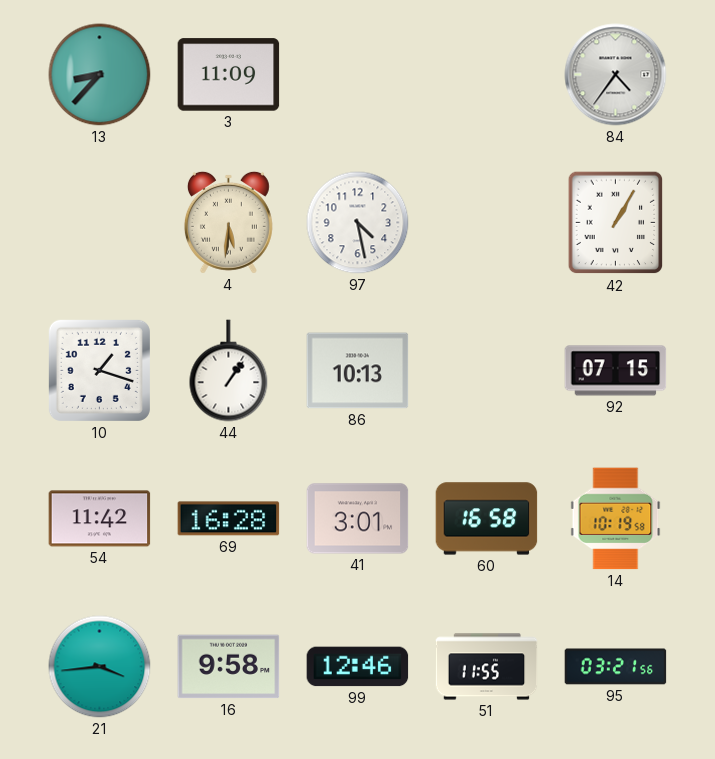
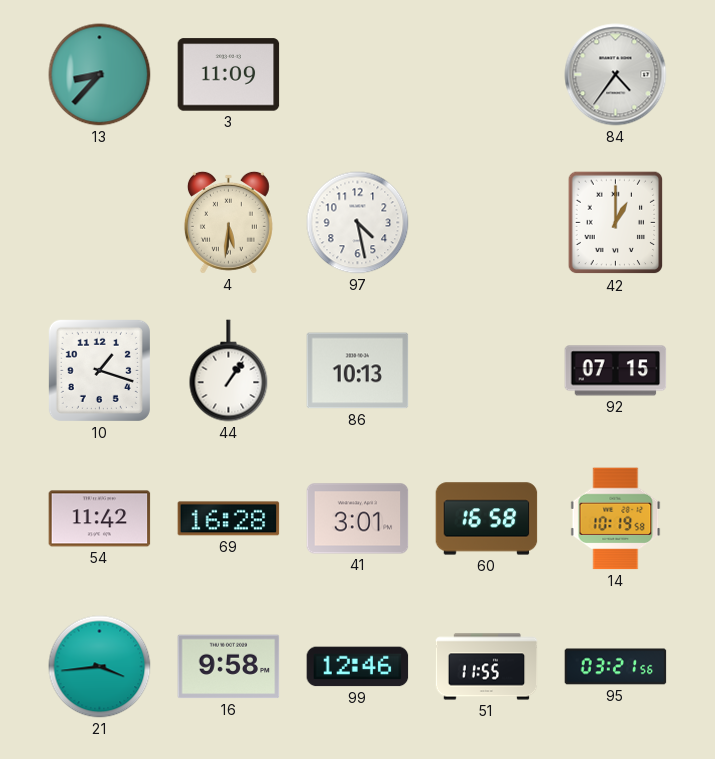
42: 1:05 -> 1:00 (616, 223)
